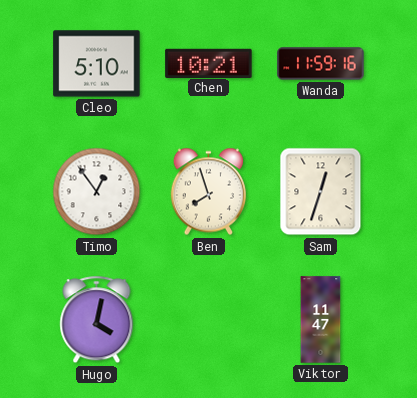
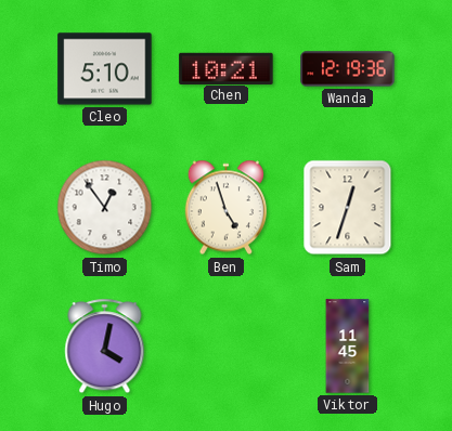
Wanda: 11:59 -> 12:19 (348, 69)
Ben: 7:57 -> 4:57 (225, 208)
Viktor: 11:47 -> 11:45 (348, 347)
